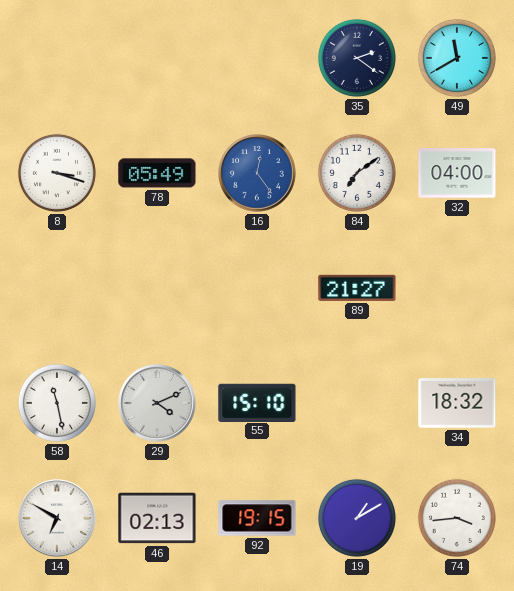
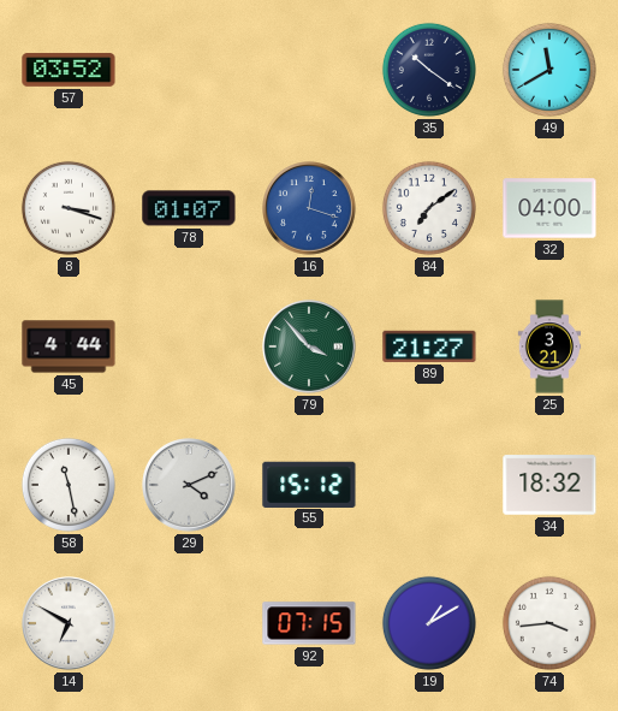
57: none -> 03:52 (69, 70)
35: 2:21 -> 10:21 (429, 70)
78: 05:49 -> 01:07 (189, 208)
16: 12:24 -> 12:18 (309, 208)
45: none -> 4:44 (69, 346)
79: none -> 3:53 (309, 346)
25: none -> 3:21 (549, 346)
55: 15:10 -> 15:12 (309, 484)
46: 02:13 -> none (157, 518)
92: 19:15 -> 07:15 (309, 623)
